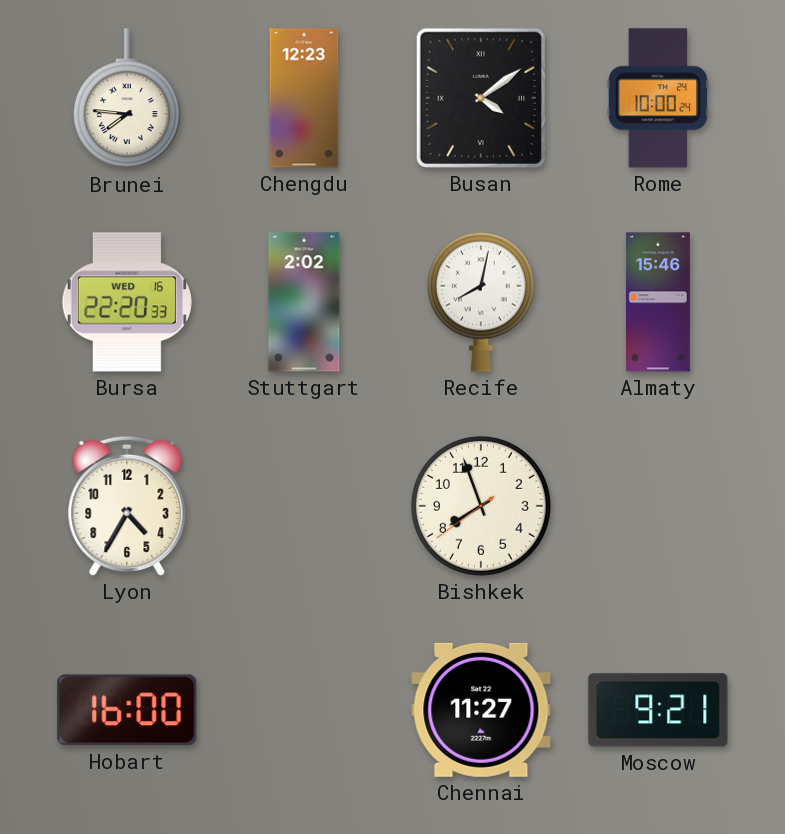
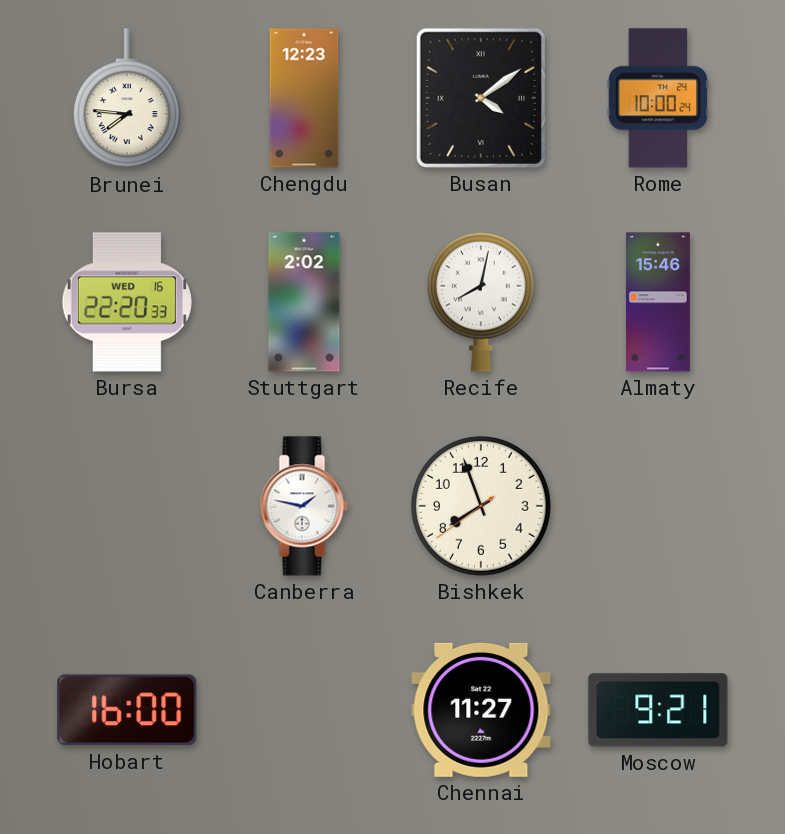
Lyon: 4:35 -> none (127, 506)
Canberra: none -> 1:47 (304, 506)
